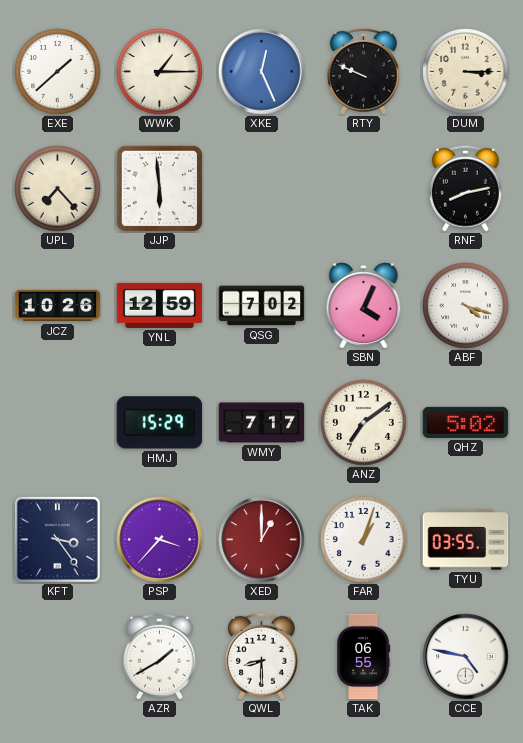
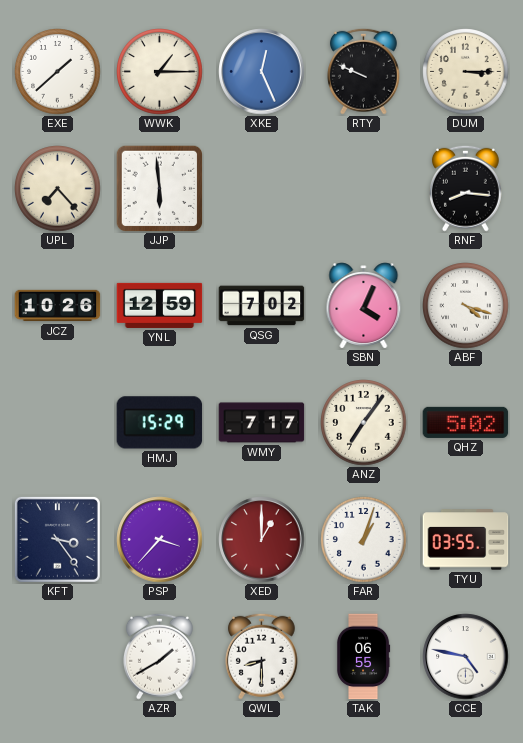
RNF: 8:13 -> 8:16 (465, 188)
ANZ: 7:09 -> 7:06 (364, 423)
